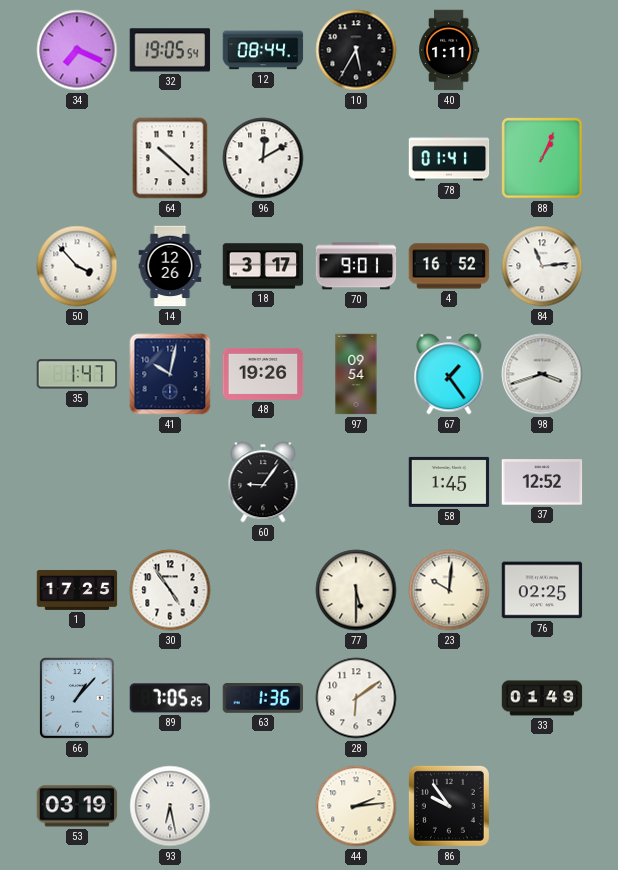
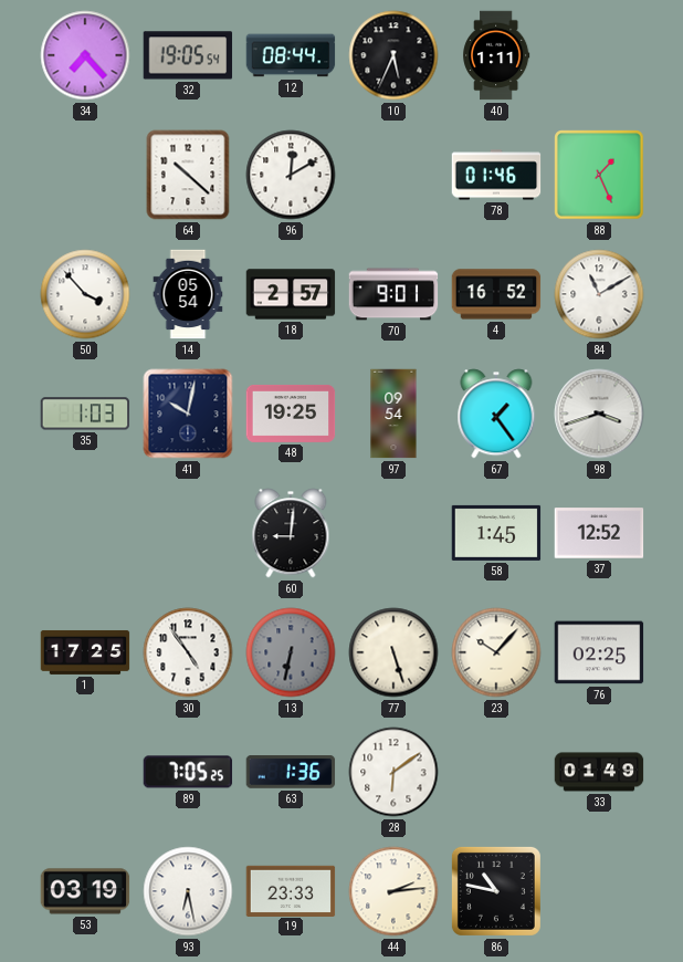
34: 7:19 -> 7:23 (85, 55)
10: 5:35 -> 5:34 (393, 55)
78: 01:41 -> 01:46 (496, 175)
88: 1:04 -> 1:26 (599, 175)
14: 12:26 -> 05:54 (188, 294)
18: 3:17 -> 2:57 (291, 294)
84: 11:14 -> 11:10 (599, 294)
35: 1:47 -> 1:03 (85, 414)
48: 19:26 -> 19:25 (291, 414)
60: 9:06 -> 9:01 (291, 533)
13: none -> 6:32 (291, 652)
77: 5:30 -> 5:27 (393, 652)
23: 10:01 -> 10:07 (496, 652)
66: 1:07 -> none (78, 699)
19: none -> 23:33 (291, 890)
86: 9:54 -> 10:47 (496, 891)
